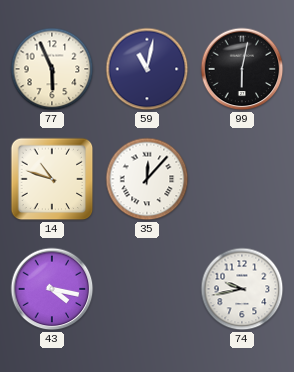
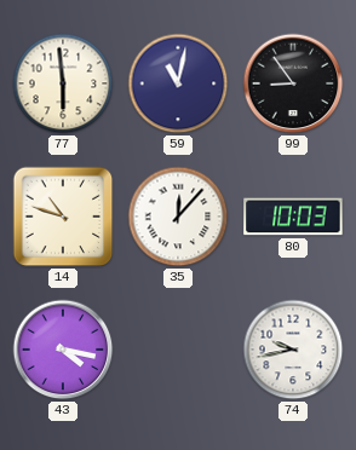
77: 5:56 -> 5:59 (63, 83)
99: 6:02 -> 8:54 (293, 83)
80: none -> 10:03 (293, 217)
